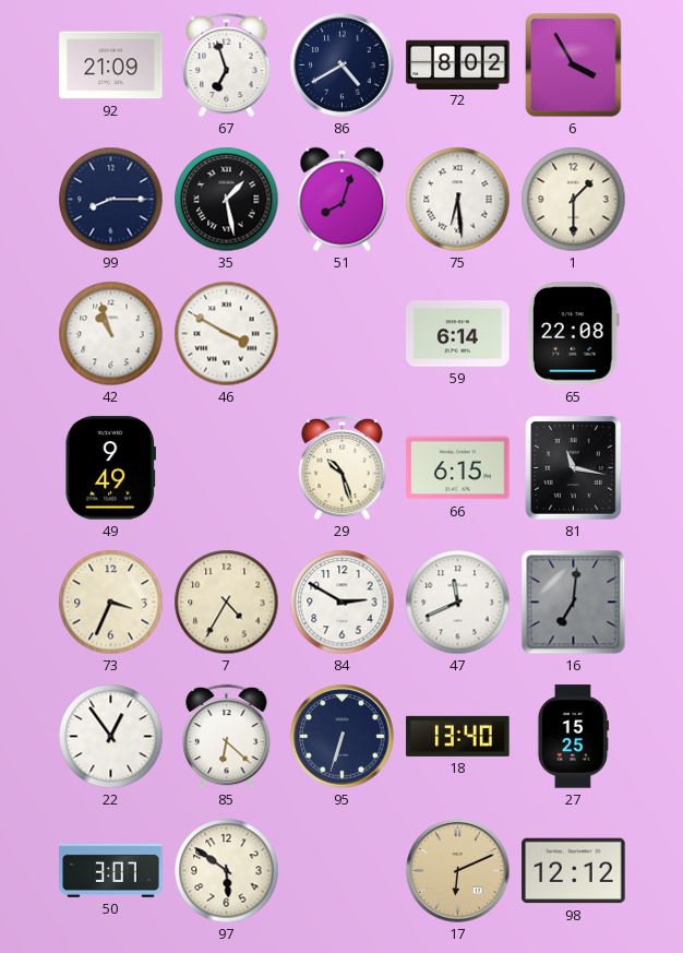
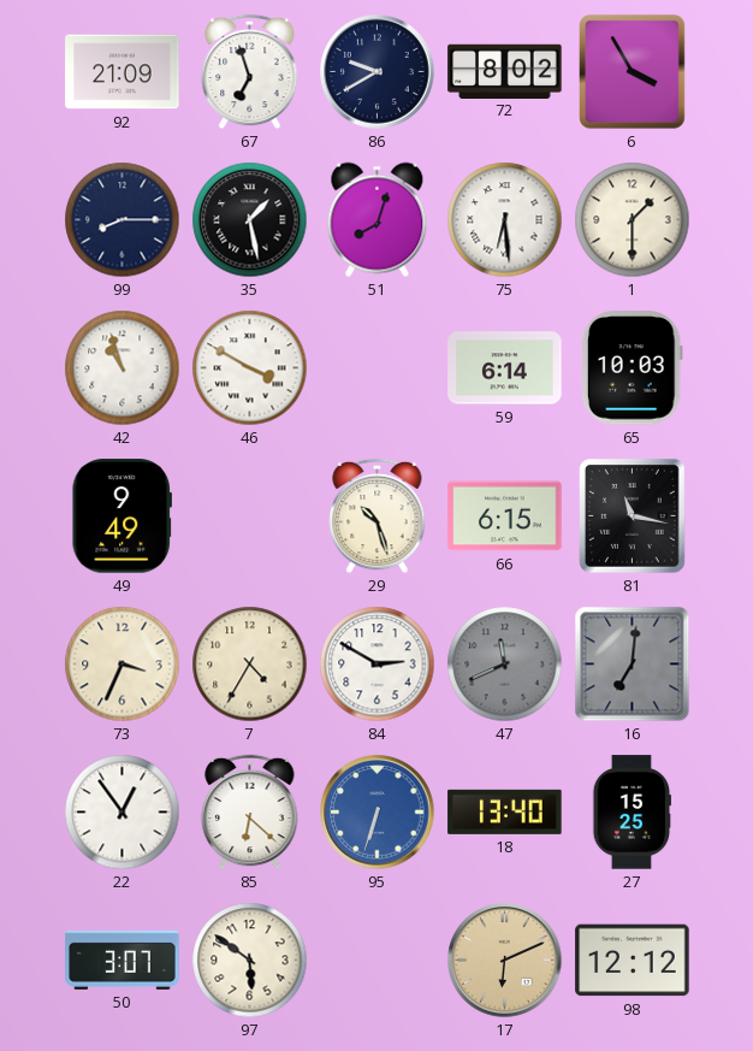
86: 4:40 -> 9:40 (378, 72)
65: 22:08 -> 10:03 (632, 368)
47 dial: white -> grey (505, 665)
95 dial: navy -> blue (378, 813)
